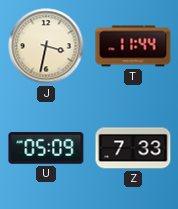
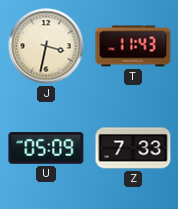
T: 11:44 -> 11:43 (133, 46)
